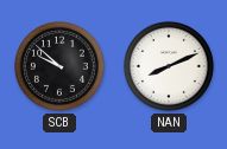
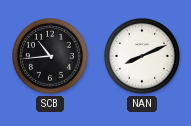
SCB: 9:52 -> 10:44 (50, 56)
